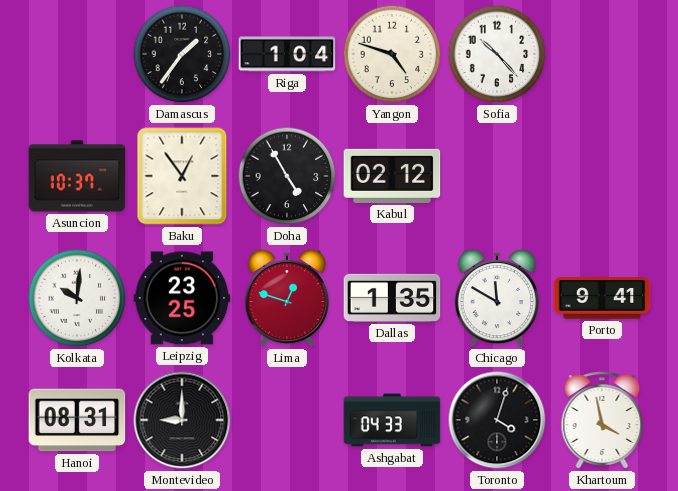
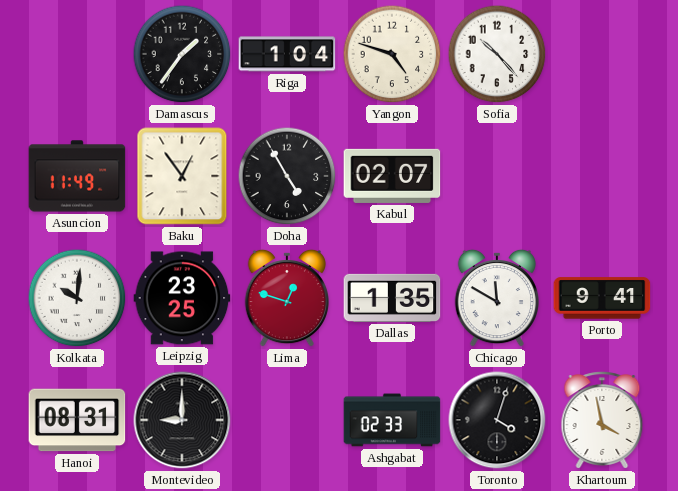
Asuncion: 10:37 -> 11:49 (77, 176)
Kabul: 02:12 -> 02:07 (392, 176)
Ashgabat: 04:33 -> 02:33 (392, 420)
